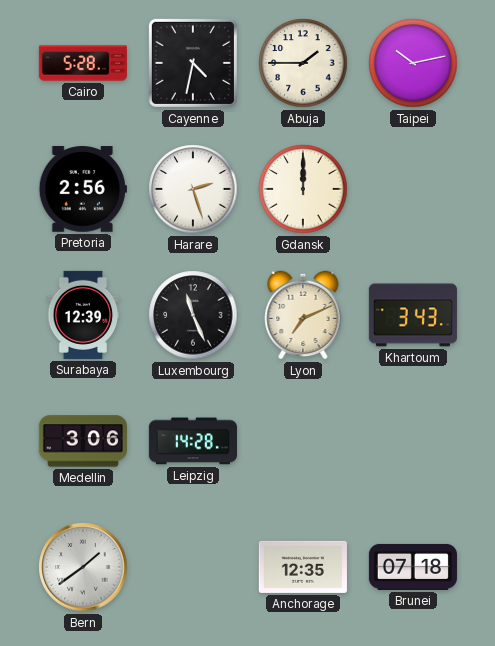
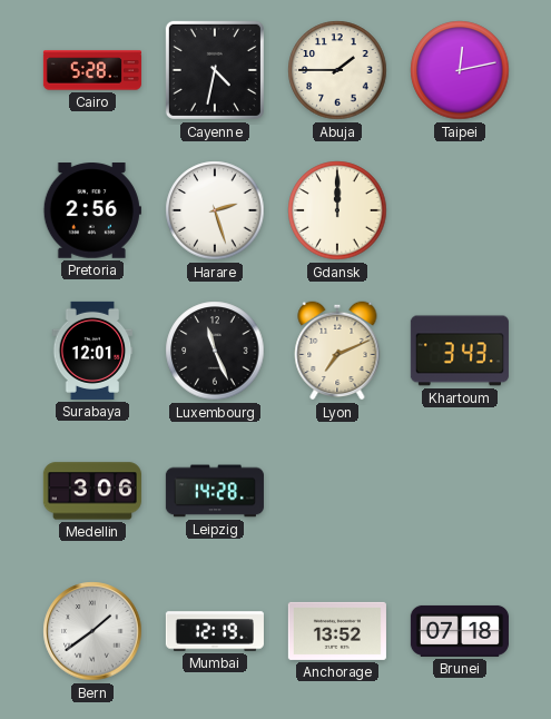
Taipei: 10:13 -> 12:13 (460, 70)
Surabaya: 12:39 -> 12:01 (92, 351)
Mumbai: none -> 12:19 (215, 631)
Anchorage: 12:35 -> 13:52 (337, 631)
